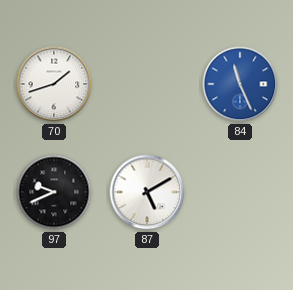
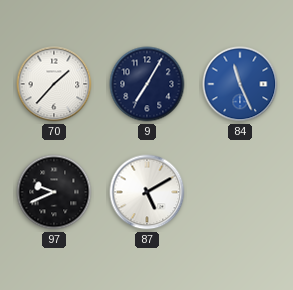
70: 1:42 -> 1:37 (54, 84)
9: none -> 7:05 (147, 84)
